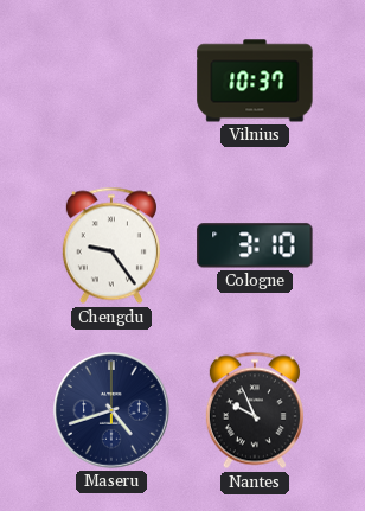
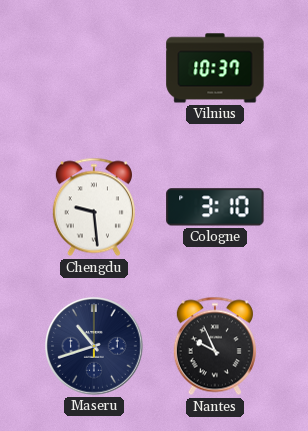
Chengdu: 9:24 -> 9:29 (94, 207)
Maseru: 4:42 -> 10:42 (95, 347)
